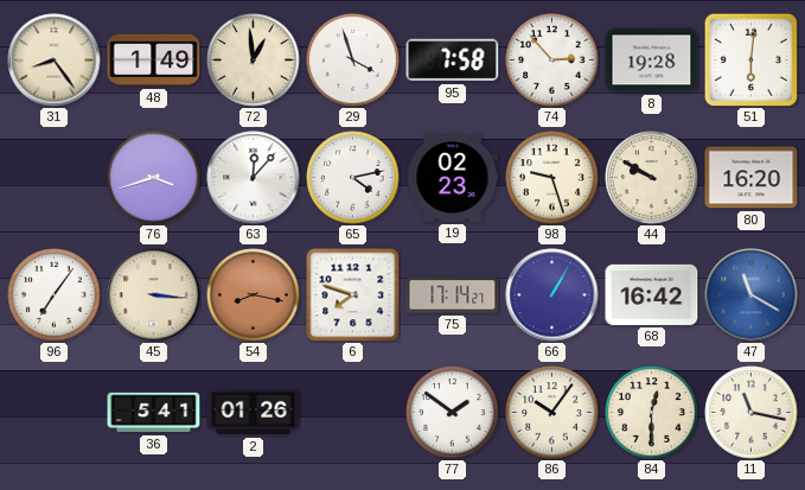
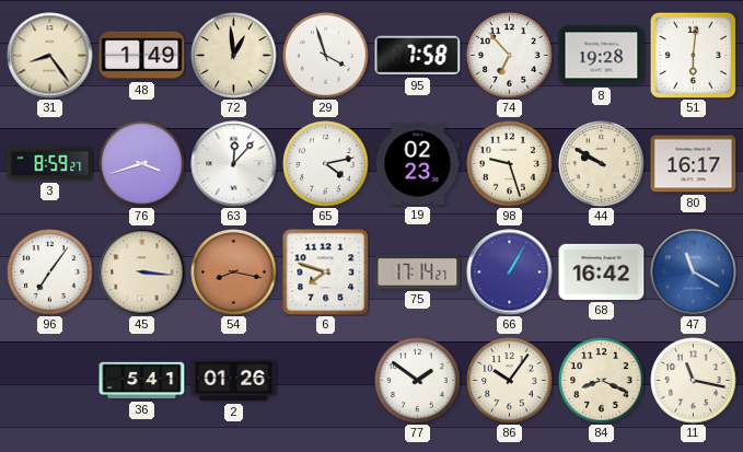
74: 2:53 -> 6:53 (510, 56)
3: none -> 8:59 (50, 164)
80: 16:20 -> 16:17 (694, 164)
84: 12:30 -> 8:19 (602, 381)
